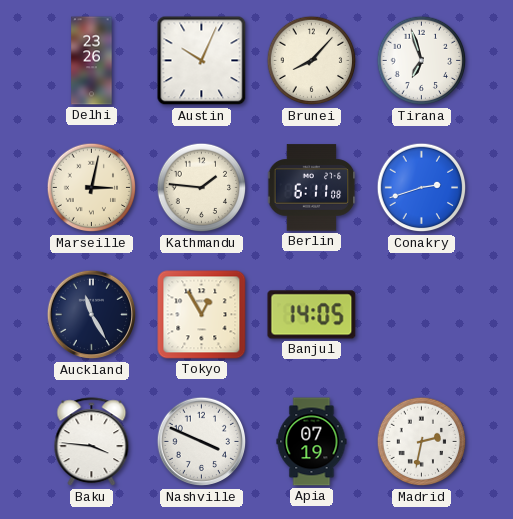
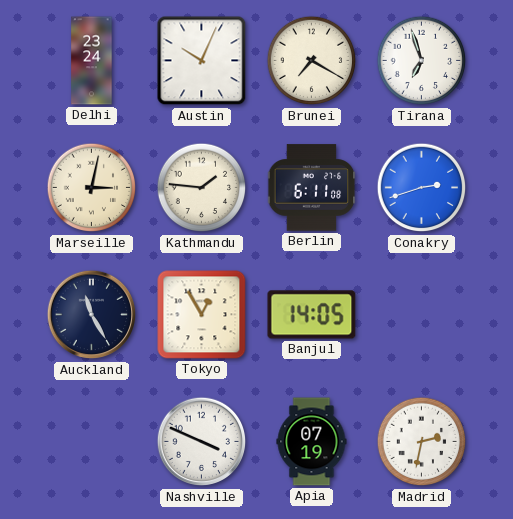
Delhi: 23:26 -> 23:24 (92, 61)
Brunei: 8:07 -> 7:20 (312, 61)
Baku: 3:46 -> none (92, 442)
